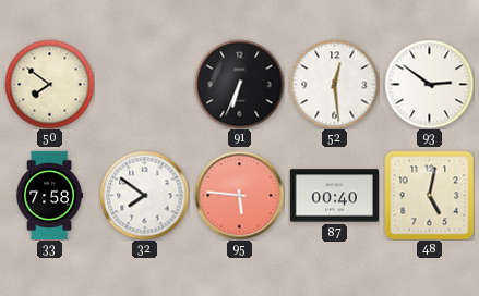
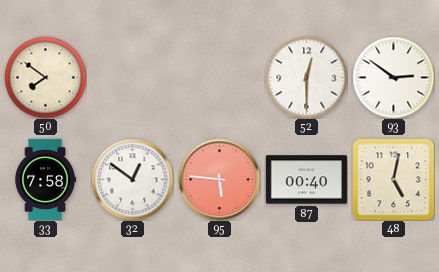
91: 6:34 -> none (239, 84)
52: 12:29 -> 12:30 (306, 77)
32: 7:51 -> 12:51 (132, 179)
